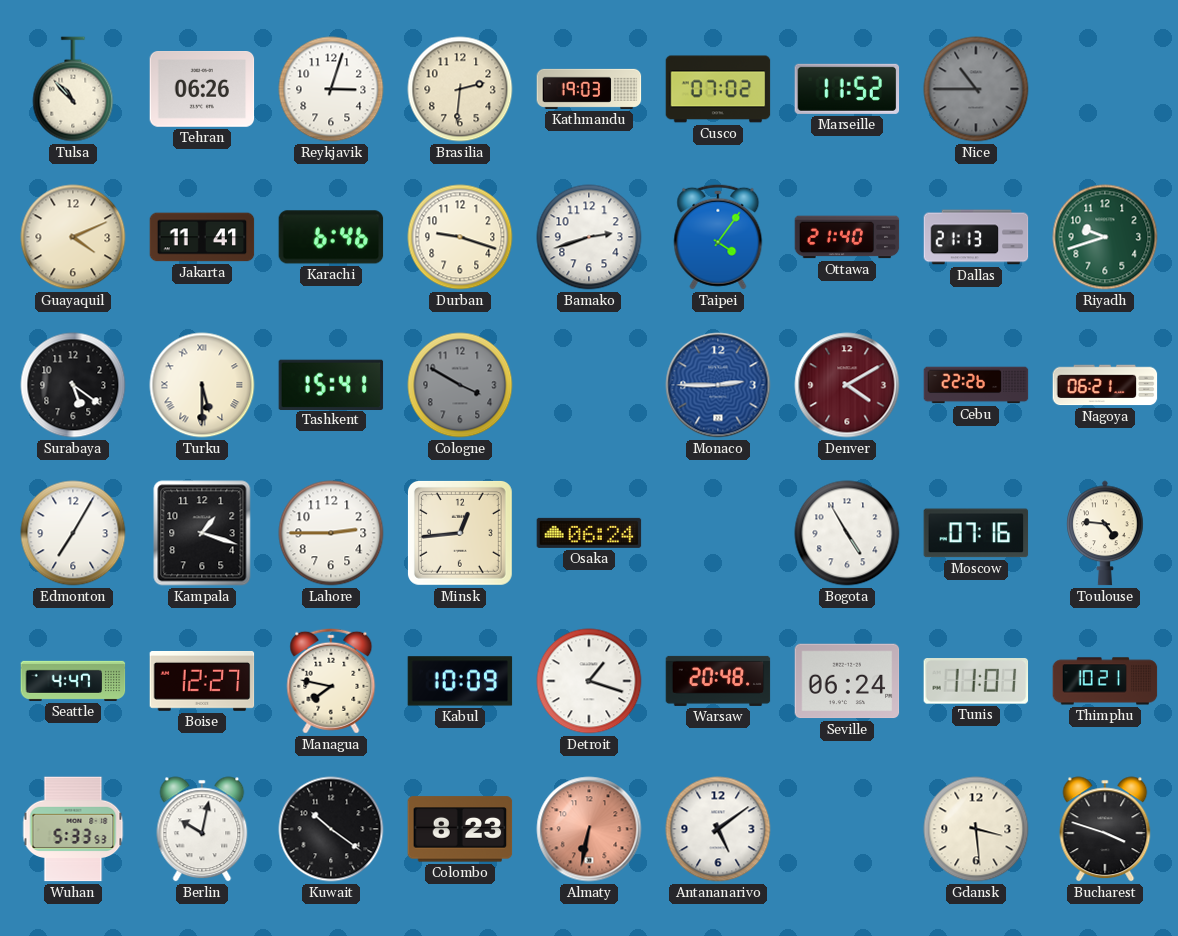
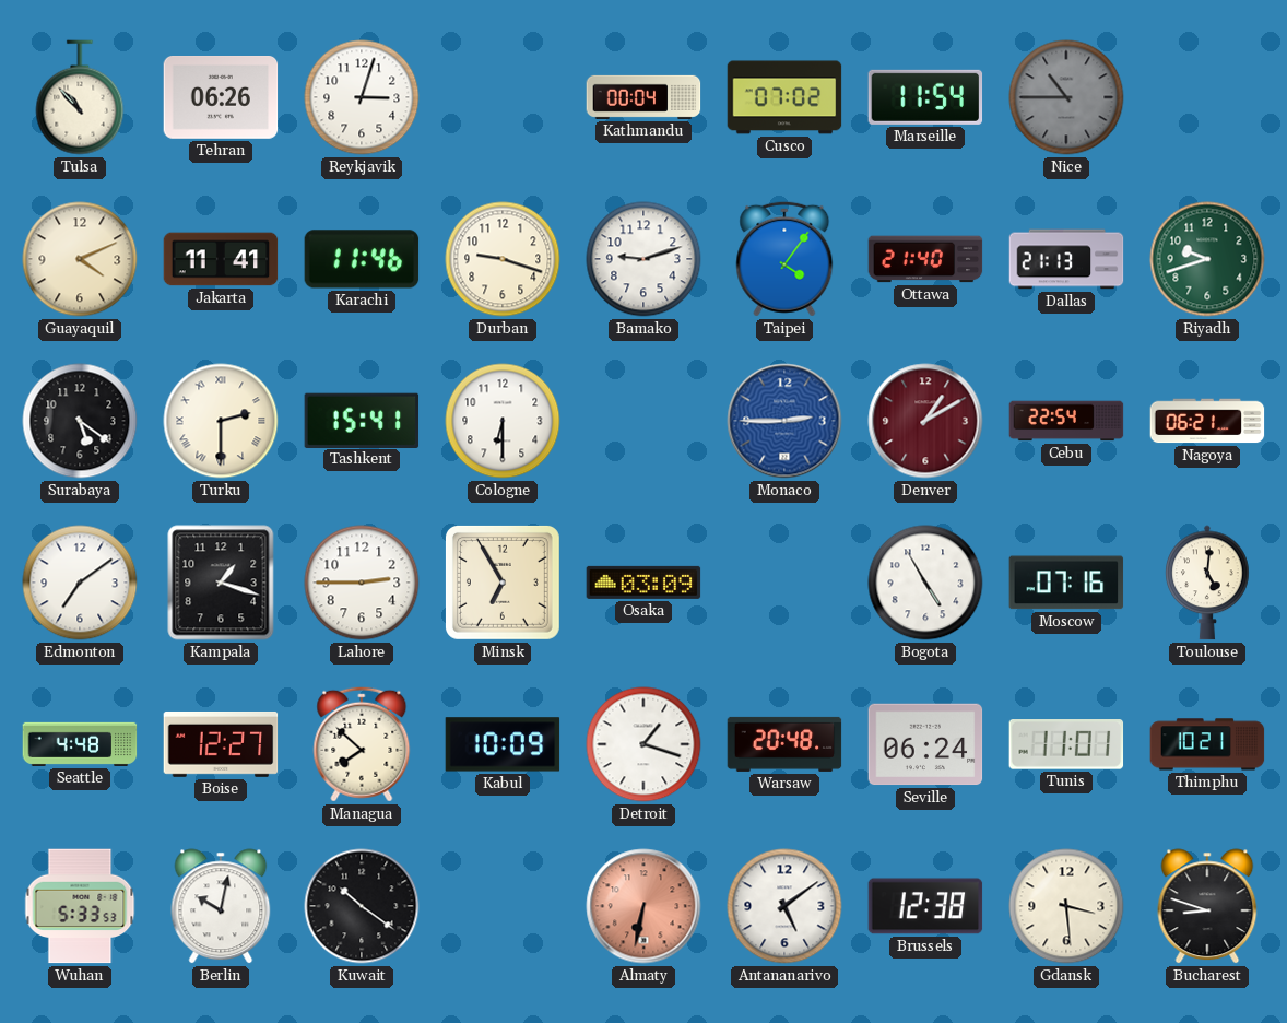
Brasilia: 2:31 -> none (460, 89)
Kathmandu: 19:03 -> 00:04 (643, 97)
Marseille: 11:52 -> 11:54 (925, 97)
Karachi: 6:46 -> 11:46 (362, 259)
Bamako: 2:42 -> 9:12 (643, 259)
Turku: 5:30 -> 2:30 (221, 421)
Cologne: 3:50 -> 6:30 (503, 421)
Cologne dial: grey -> white (503, 421)
Denver: 4:10 -> 1:10 (925, 421)
Cebu: 22:26 -> 22:54 (1066, 421)
Edmonton: 7:05 -> 7:09 (80, 583)
Minsk: 12:44 -> 6:55 (503, 583)
Osaka: 06:24 -> 03:09 (643, 583)
Toulouse: 4:46 -> 5:01 (1207, 583)
Seattle: 4:47 -> 4:48 (80, 744)
Managua: 7:47 -> 7:52 (362, 744)
Colombo: 8:23 -> none (460, 829)
Brussels: none -> 12:38 (925, 906)
Bucharest: 3:48 -> 8:48 (1207, 906)
